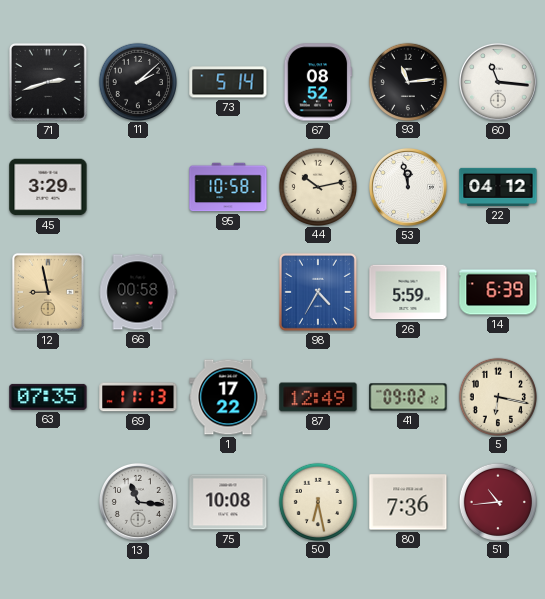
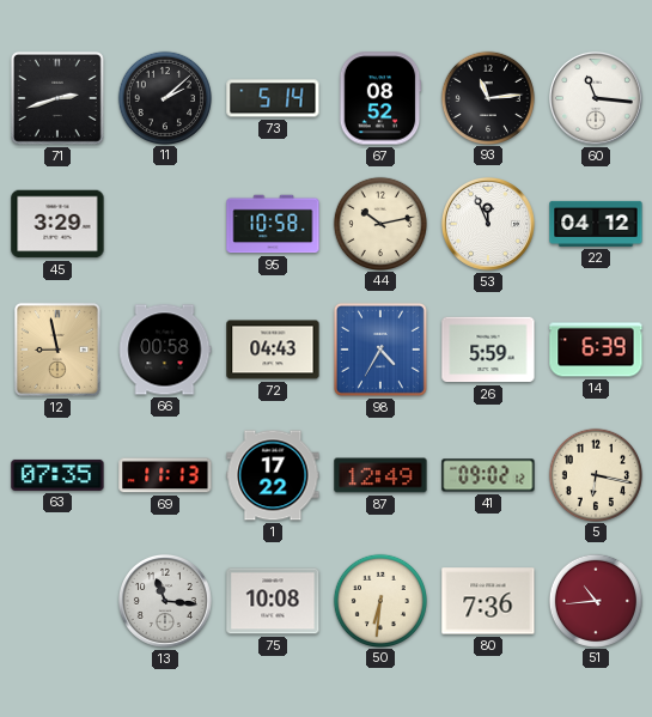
53: 11:58 -> 11:56 (488, 224)
72: none -> 04:43 (273, 350)
50: 6:28 -> 6:31 (379, 600)
